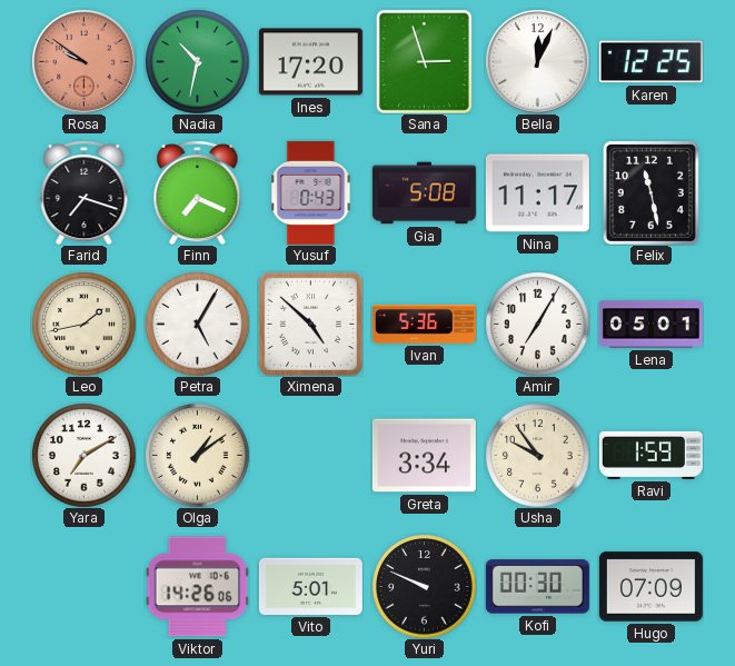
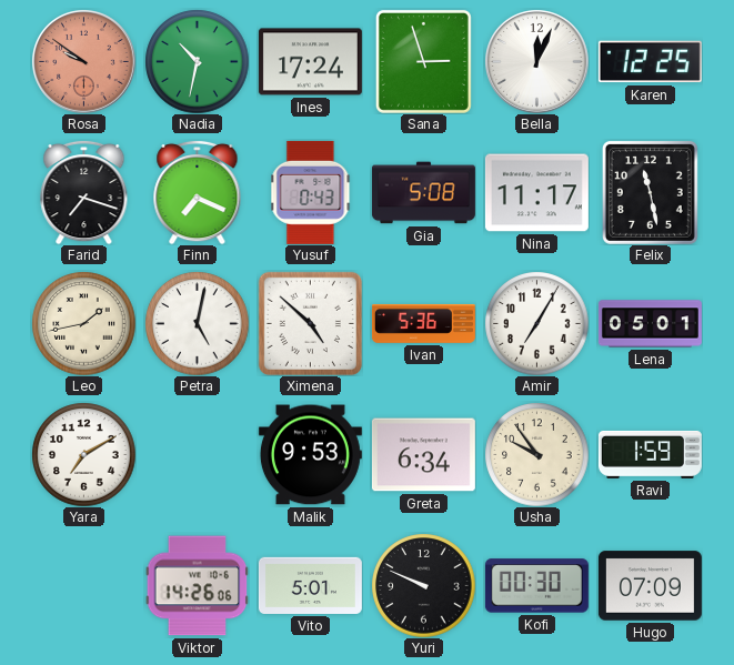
Ines: 17:20 -> 17:24 (310, 62)
Petra: 5:05 -> 5:02 (197, 323)
Olga: 1:09 -> none (197, 455)
Malik: none -> 9:53 (310, 455)
Greta: 3:34 -> 6:34 (423, 455)
